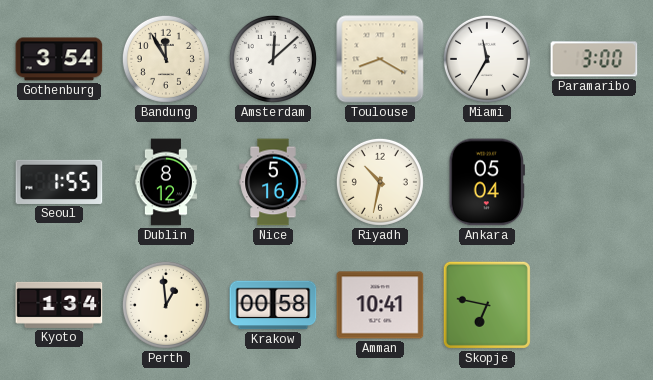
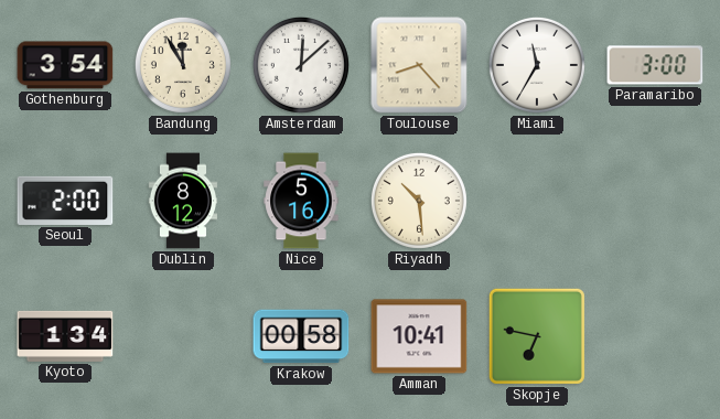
Toulouse: 8:20 -> 8:23 (419, 65)
Seoul: 1:55 -> 2:00 (65, 201)
Riyadh: 10:32 -> 10:29 (419, 201)
Ankara: 05:04 -> none (487, 182)
Perth: 12:59 -> none (166, 305)
